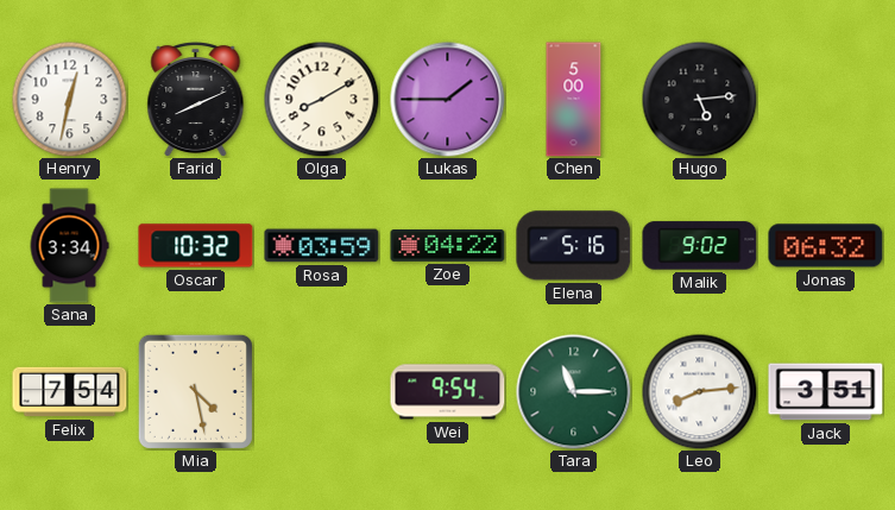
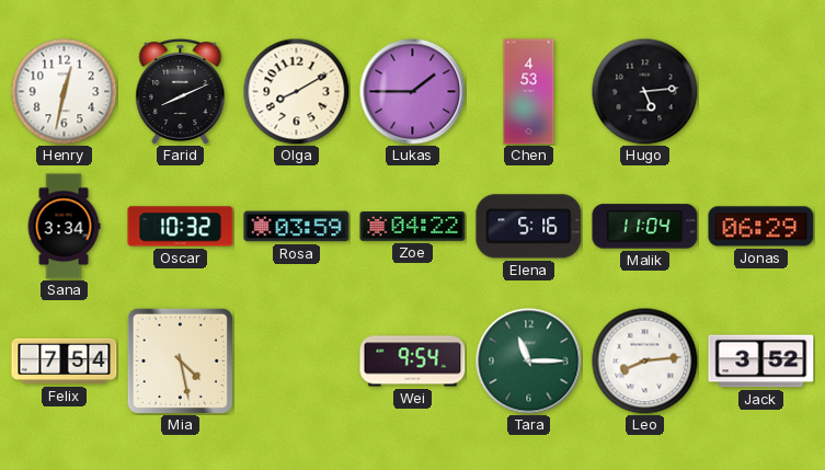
Chen: 5:00 -> 4:53 (529, 92)
Malik: 9:02 -> 11:04 (645, 227)
Jonas: 06:32 -> 06:29 (761, 227)
Jack: 3:51 -> 3:52 (761, 362)
